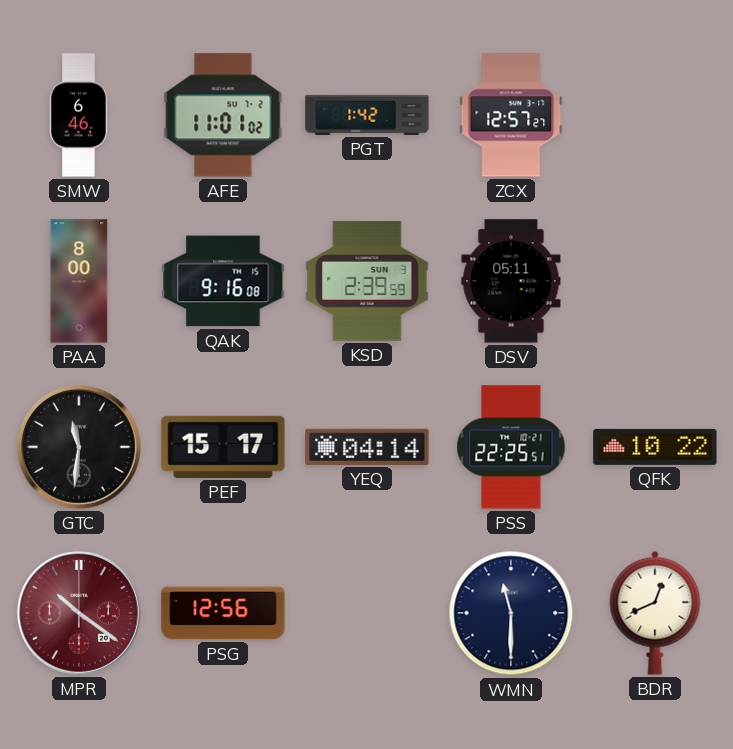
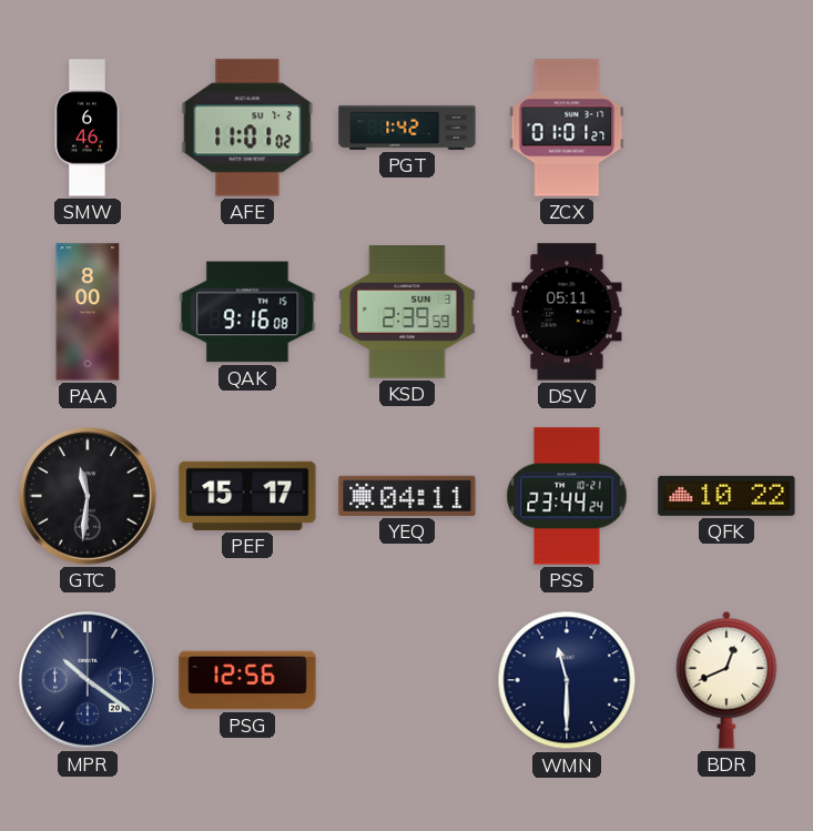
ZCX: 12:57 -> 01:01 (567, 128)
YEQ: 04:14 -> 04:11 (407, 496)
PSS: 22:25 -> 23:44 (567, 496)
MPR dial: burgundy -> navy (88, 680)
